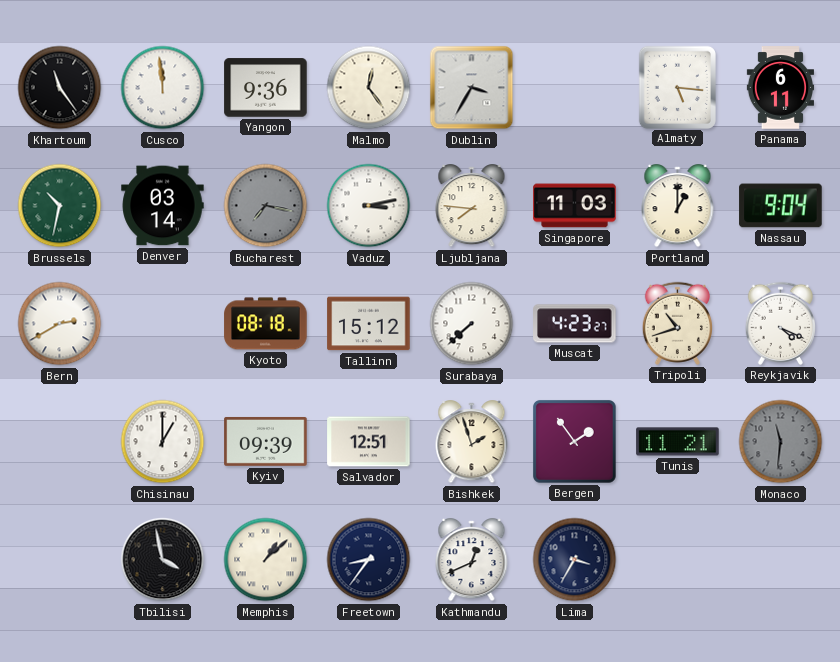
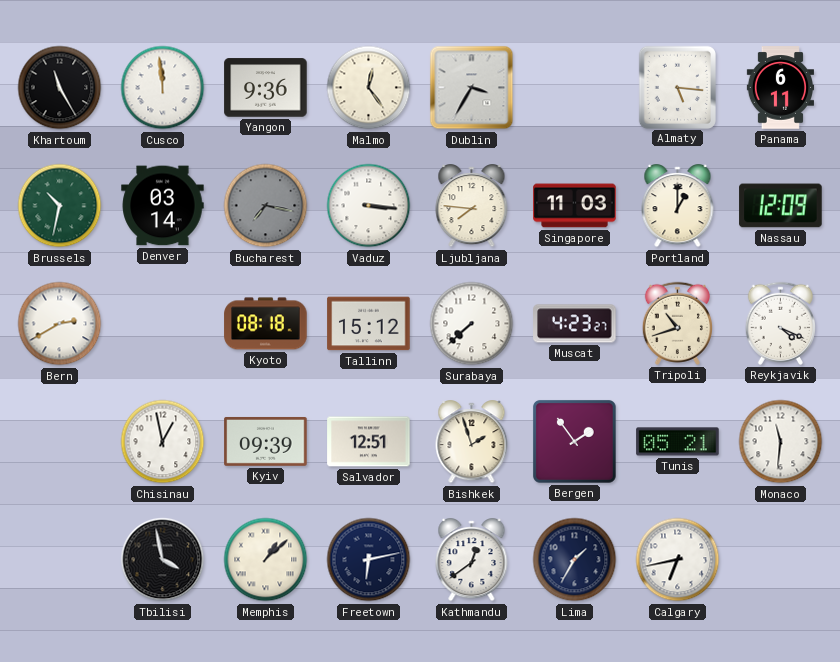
Khartoum: 11:24 -> 11:25 (60, 88)
Vaduz: 3:13 -> 3:16 (369, 206)
Nassau: 9:04 -> 12:09 (781, 206)
Chisinau: 1:00 -> 12:58 (163, 442)
Tunis: 11:21 -> 05:21 (678, 442)
Monaco dial: grey -> white (781, 442)
Freetown: 8:36 -> 6:13 (369, 560)
Kathmandu: 12:41 -> 12:39 (472, 560)
Lima: 3:35 -> 1:35 (575, 560)
Calgary: none -> 6:43 (678, 560)
